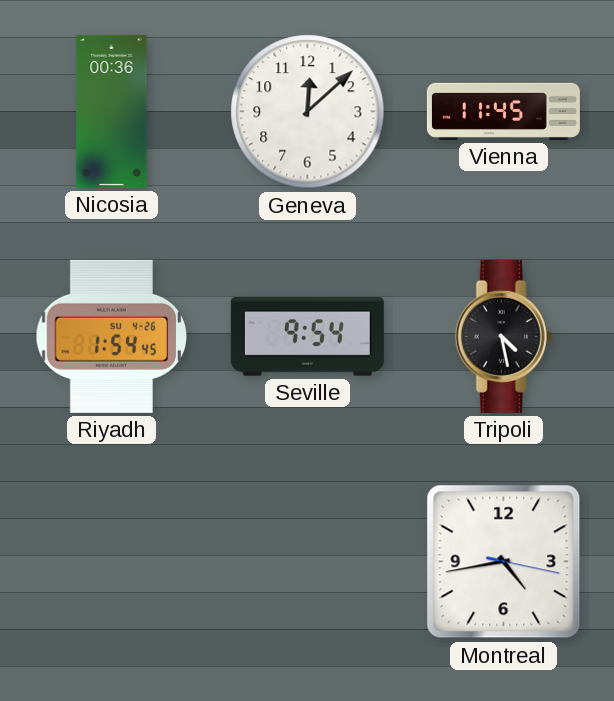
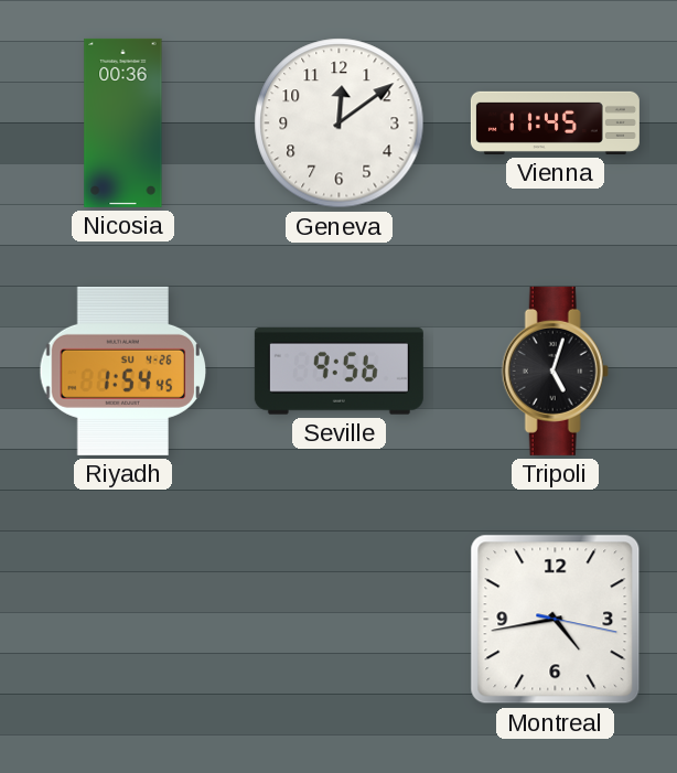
Geneva: 12:08 -> 12:09 (340, 124)
Seville: 9:54 -> 9:56 (338, 372)
Tripoli: 4:28 -> 5:03 (555, 371)
